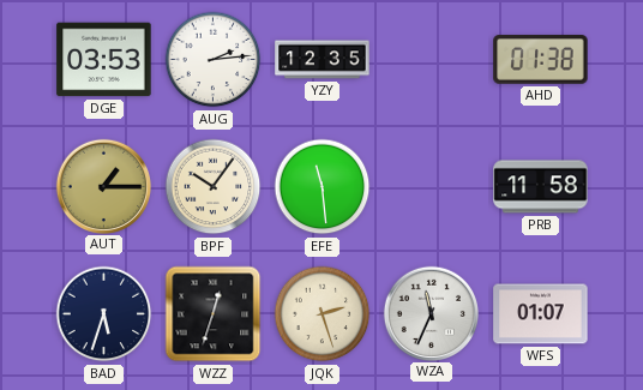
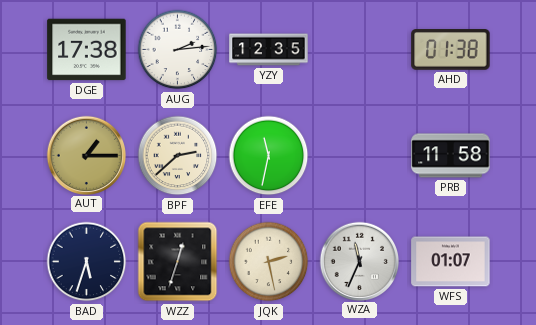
DGE: 03:53 -> 17:38 (87, 50)
BPF: 10:06 -> 2:38 (178, 156)
EFE: 11:29 -> 11:32 (269, 156)
JQK: 2:27 -> 2:28 (269, 262)
